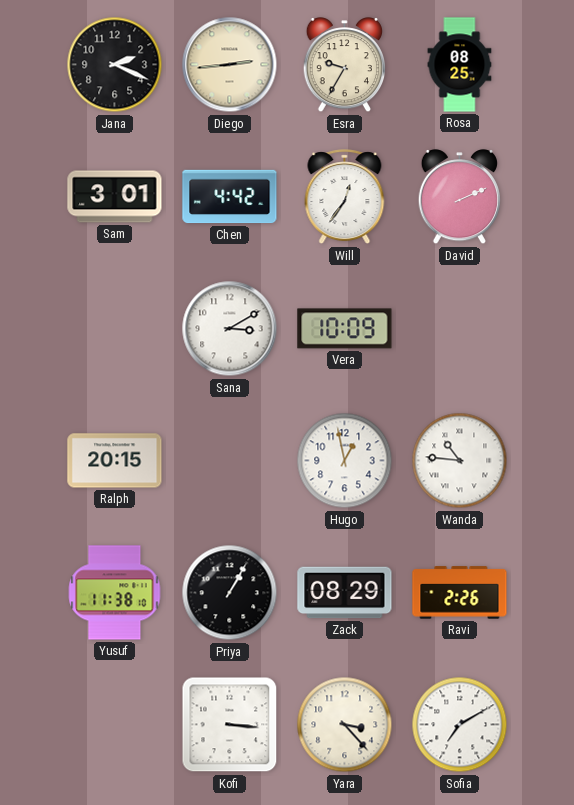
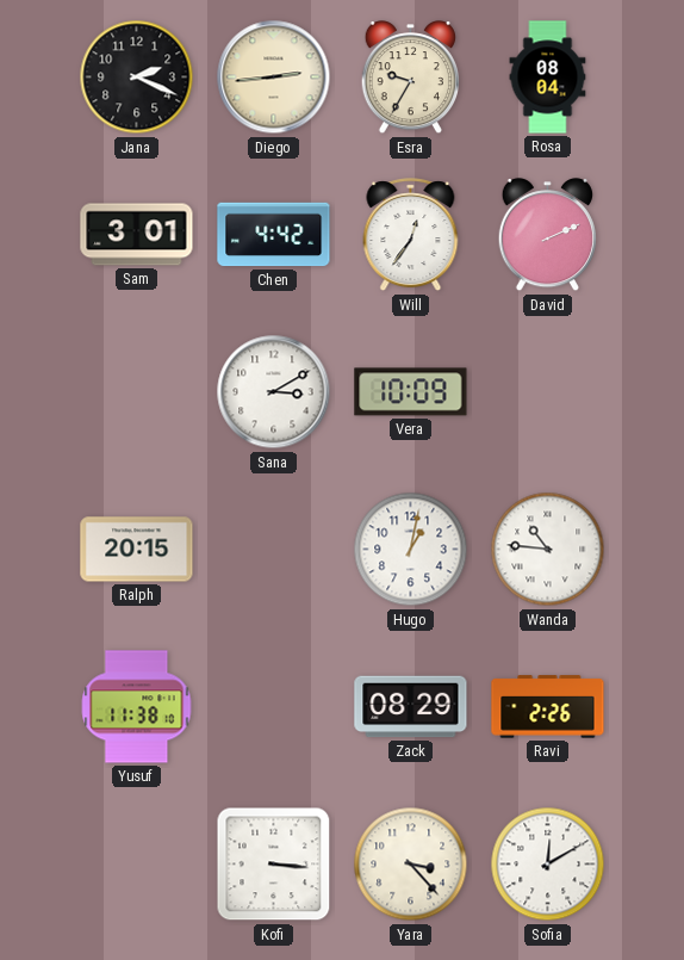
Rosa: 08:25 -> 08:04 (548, 78)
Hugo: 12:58 -> 1:02 (411, 550)
Priya: 1:05 -> none (230, 593)
Sofia: 7:10 -> 12:10 (548, 865)
